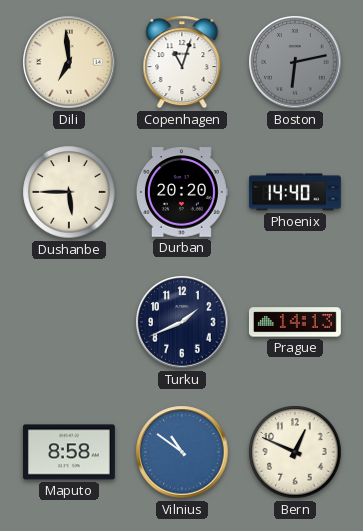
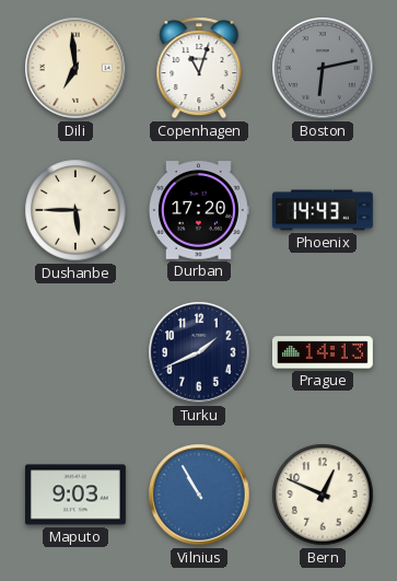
Durban: 20:20 -> 17:20 (199, 210)
Phoenix: 14:40 -> 14:43 (323, 210)
Maputo: 8:58 -> 9:03 (75, 495)
Vilnius: 10:51 -> 10:55 (199, 495)
